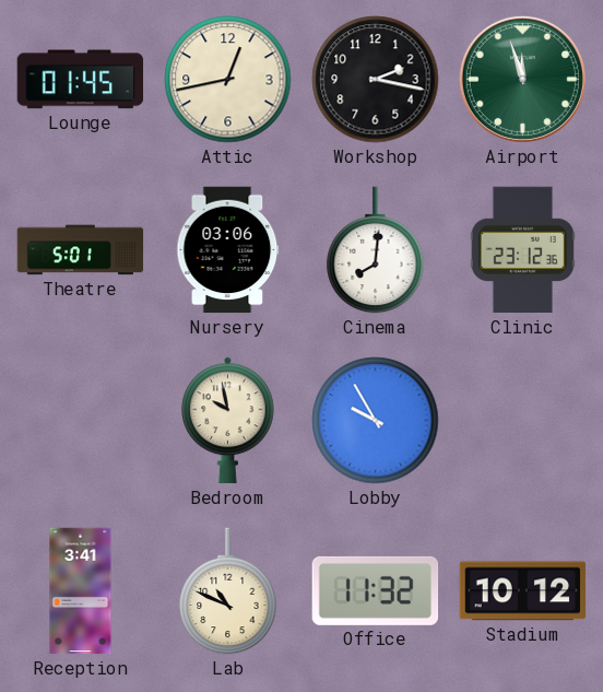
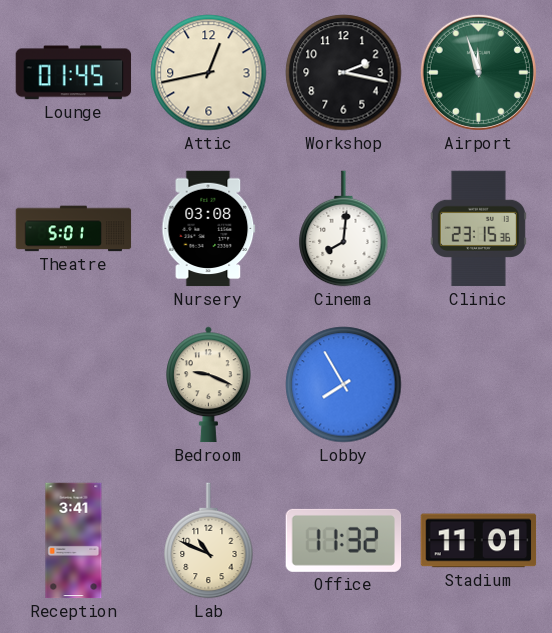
Nursery: 03:06 -> 03:08 (209, 229)
Clinic: 23:12 -> 23:15 (478, 229)
Bedroom: 9:58 -> 9:19 (209, 385)
Lobby: 9:55 -> 7:55 (344, 385)
Stadium: 10:12 -> 11:01 (479, 541)
